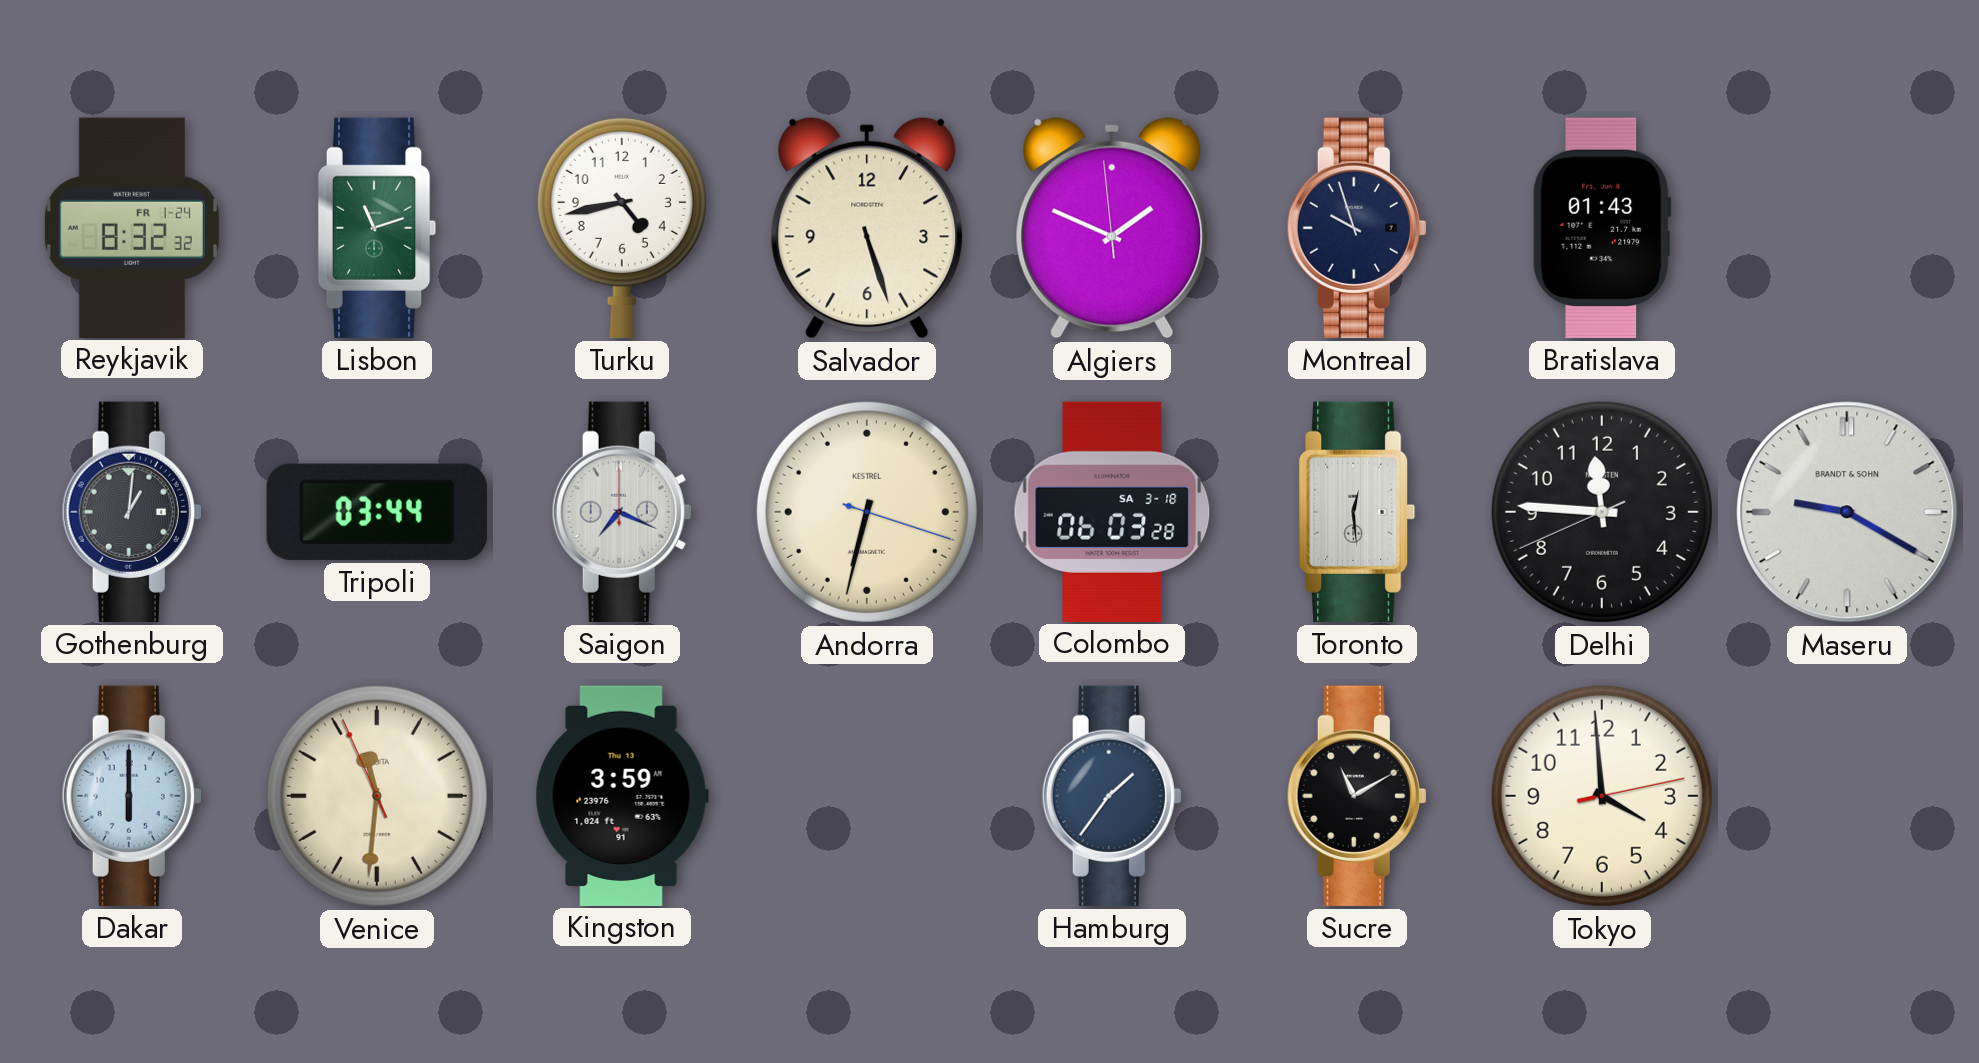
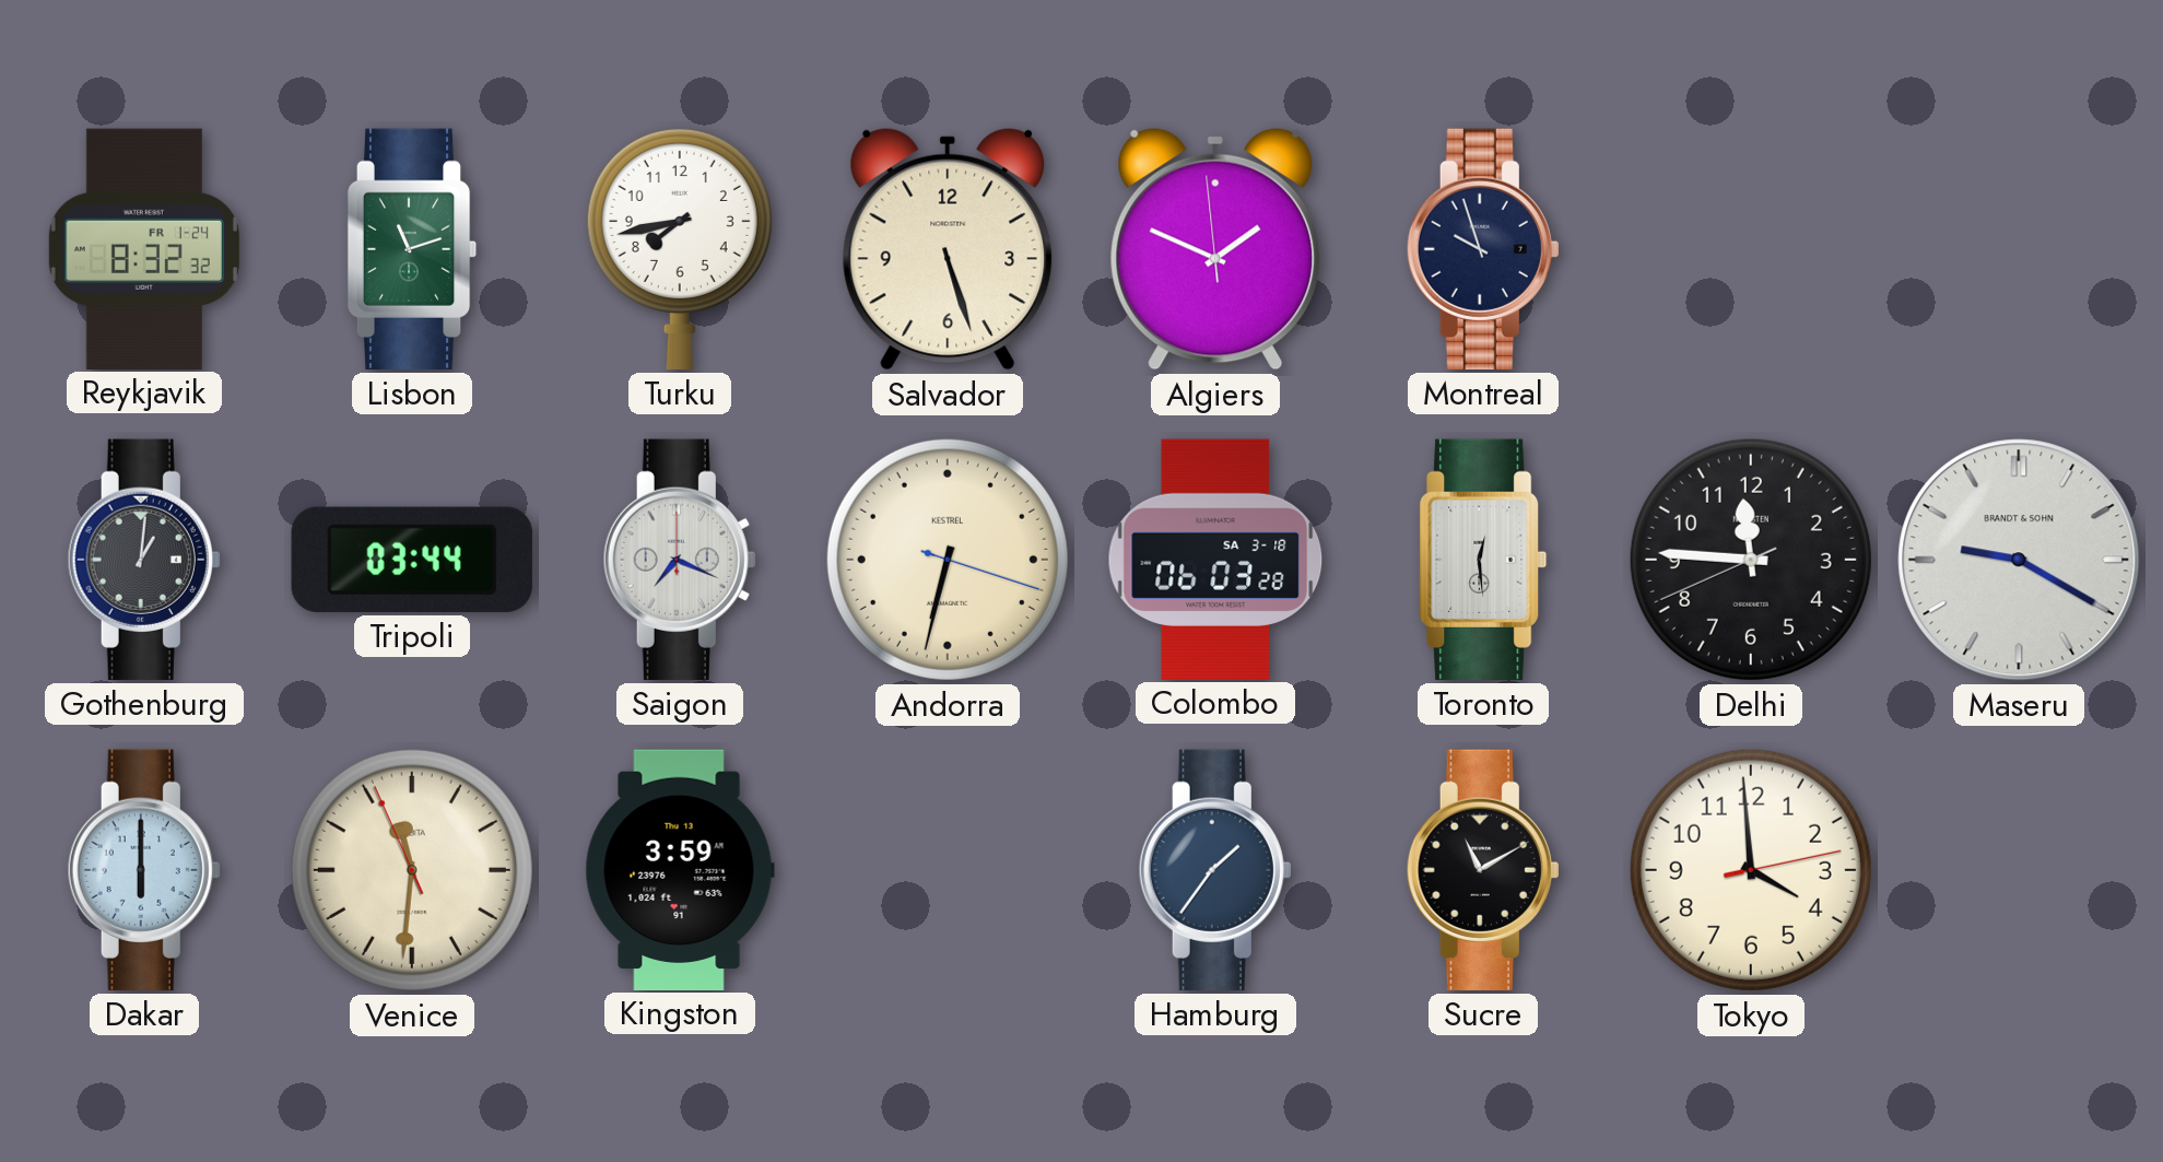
Turku: 4:43 -> 7:43 (680, 248)
Bratislava: 01:43 -> none (1602, 228)
